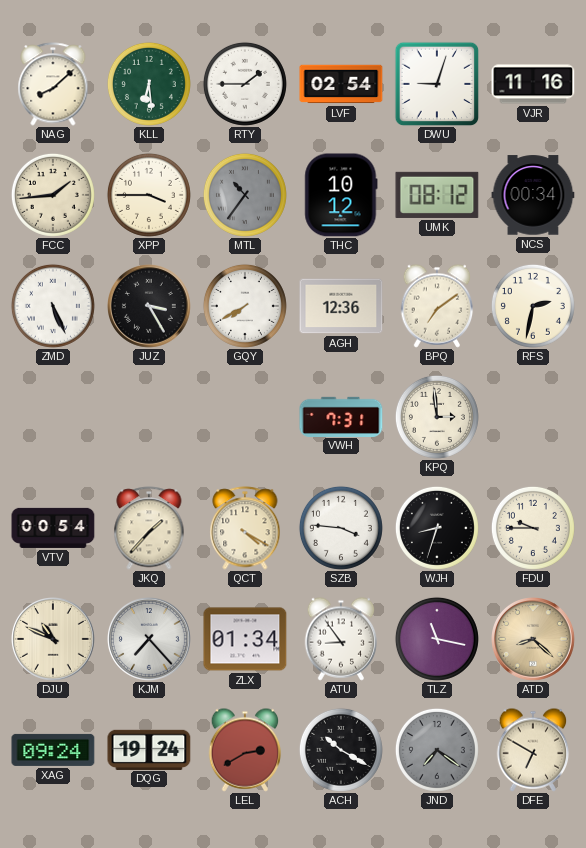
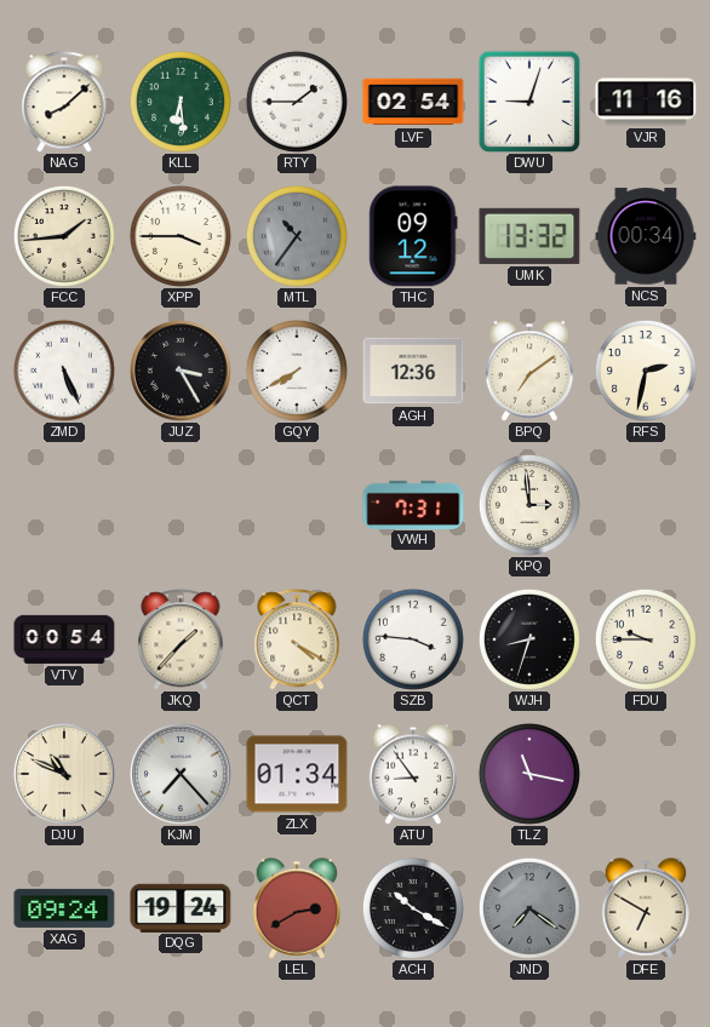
THC: 10:12 -> 09:12 (413, 236)
UMK: 08:12 -> 13:32 (529, 236)
ATD: 8:22 -> none (534, 640)
